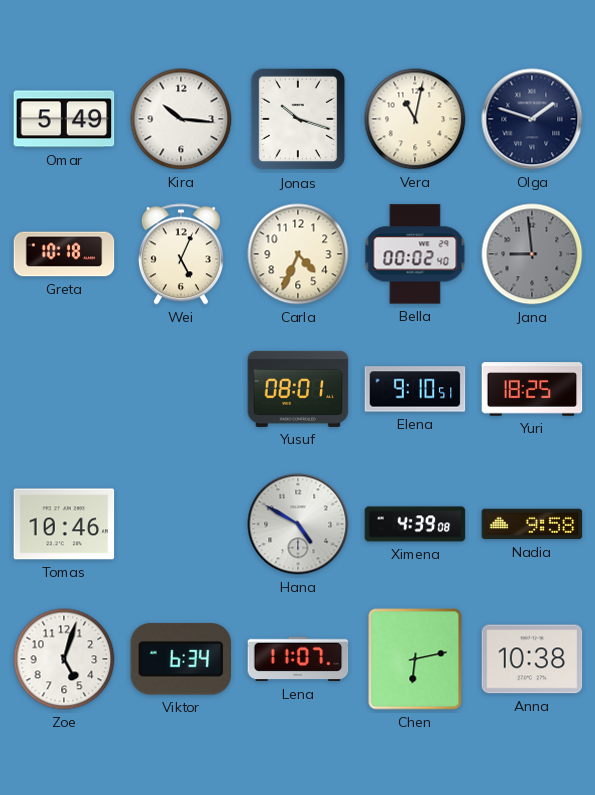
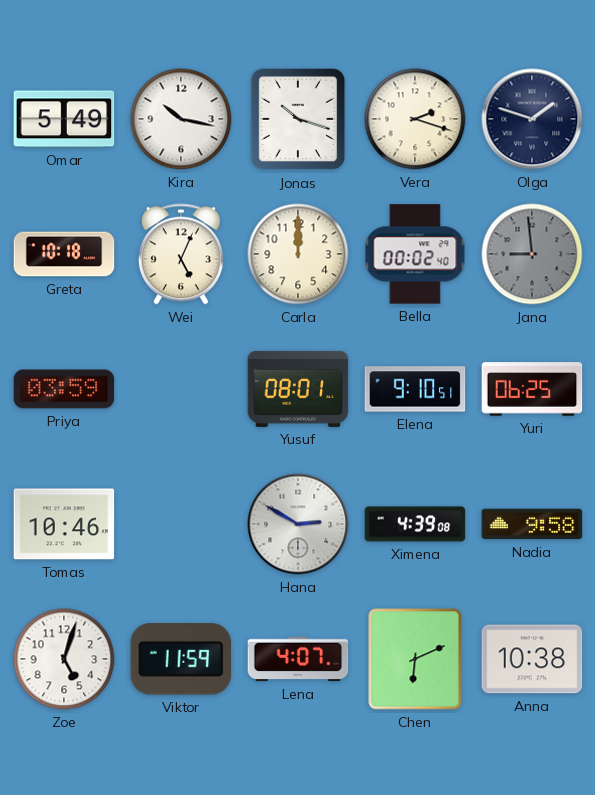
Kira: 10:16 -> 10:17 (181, 119)
Vera: 11:02 -> 2:18 (415, 119)
Carla: 4:34 -> 12:00 (298, 254)
Priya: none -> 03:59 (64, 389)
Yuri: 18:25 -> 06:25 (532, 389)
Hana: 4:50 -> 2:50 (298, 524)
Viktor: 6:34 -> 11:59 (181, 659)
Lena: 11:07 -> 4:07 (298, 659)
Chen: 6:13 -> 6:11 (415, 659)
